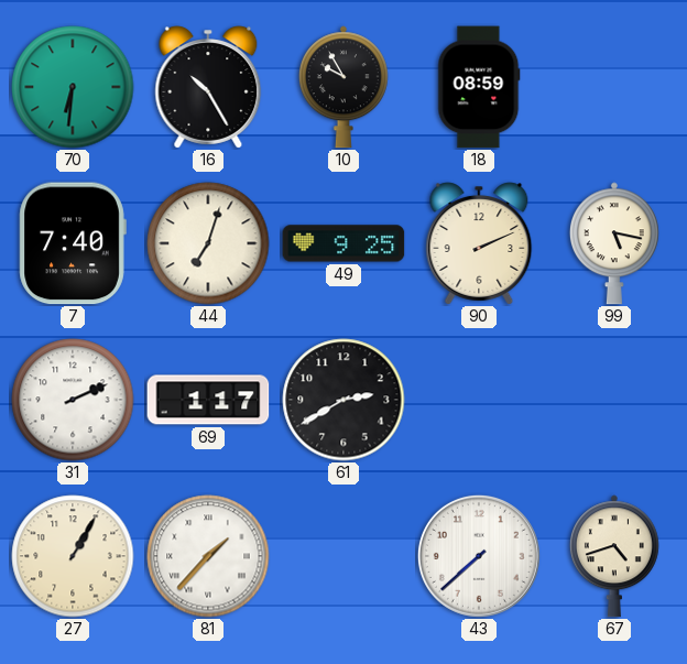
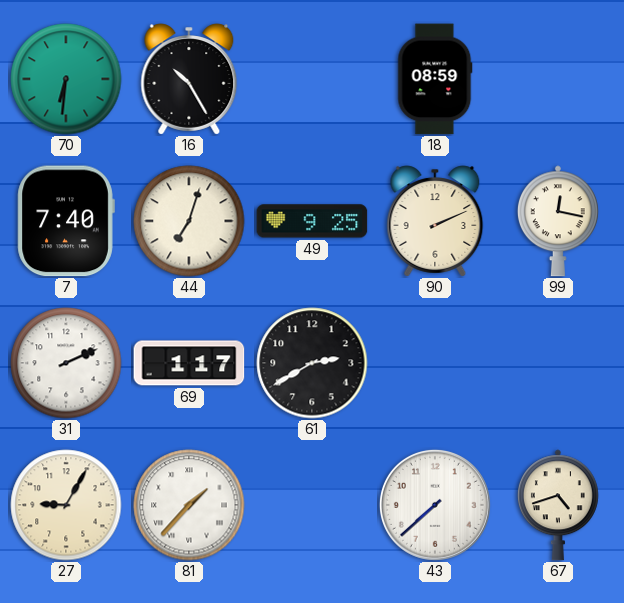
10: 9:55 -> none (343, 87)
99: 5:17 -> 12:17 (558, 221)
27: 1:05 -> 9:05 (66, 505)
